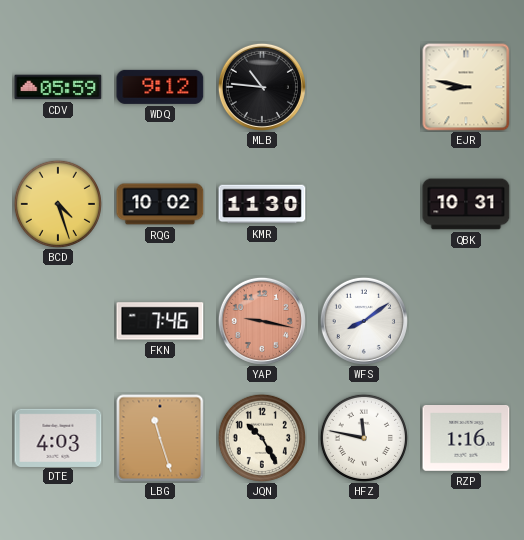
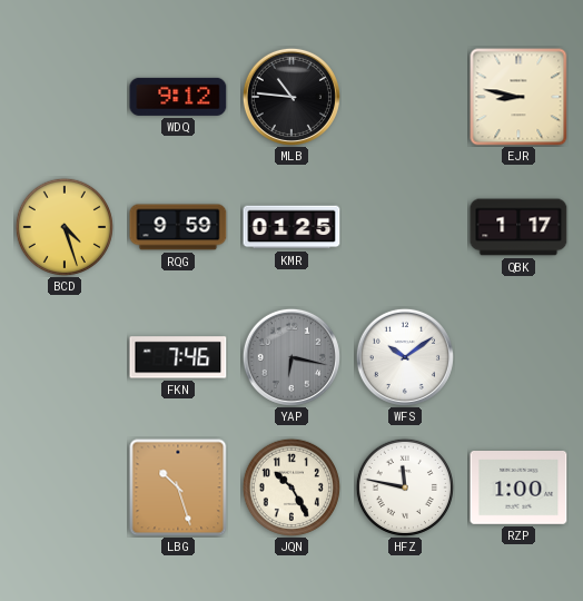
CDV: 05:59 -> none (58, 87)
RQG: 10:02 -> 9:59 (178, 227)
KMR: 11:30 -> 01:25 (291, 227)
QBK: 10:31 -> 1:17 (518, 227)
YAP: 9:17 -> 6:17 (291, 357)
YAP dial: salmon -> grey (291, 357)
WFS: 8:09 -> 10:09 (405, 357)
DTE: 4:03 -> none (58, 437)
LBG: 11:27 -> 10:27 (178, 487)
RZP: 1:16 -> 1:00 (518, 489)
